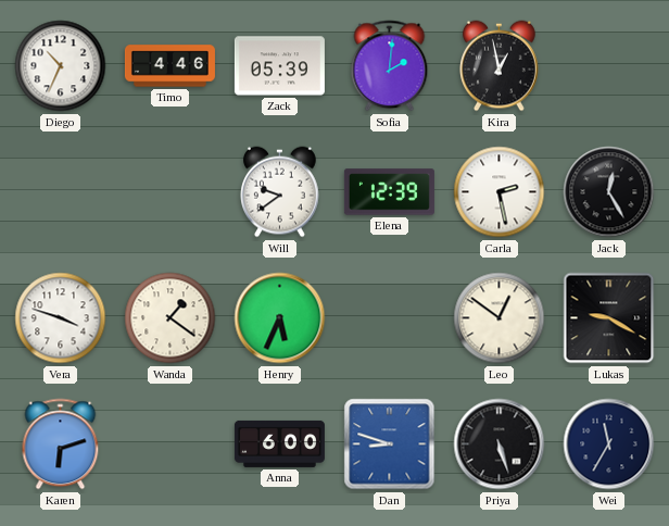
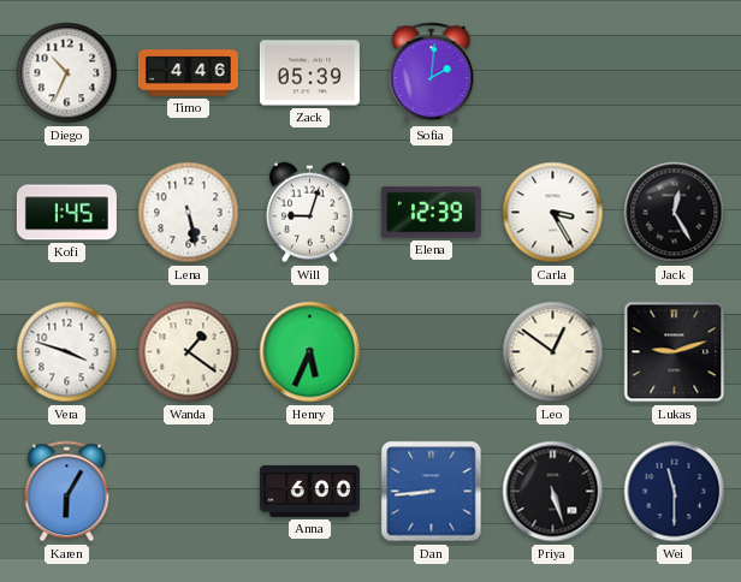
Kira: 12:58 -> none (500, 66)
Kofi: none -> 1:45 (66, 213)
Lena: none -> 5:28 (189, 213)
Will: 9:39 -> 9:03 (310, 213)
Carla: 2:28 -> 3:25 (553, 213)
Lukas: 9:20 -> 9:12 (675, 352)
Karen: 6:12 -> 6:05 (67, 492)
Dan: 8:48 -> 8:44 (432, 492)
Wei: 11:35 -> 11:30 (675, 492)
